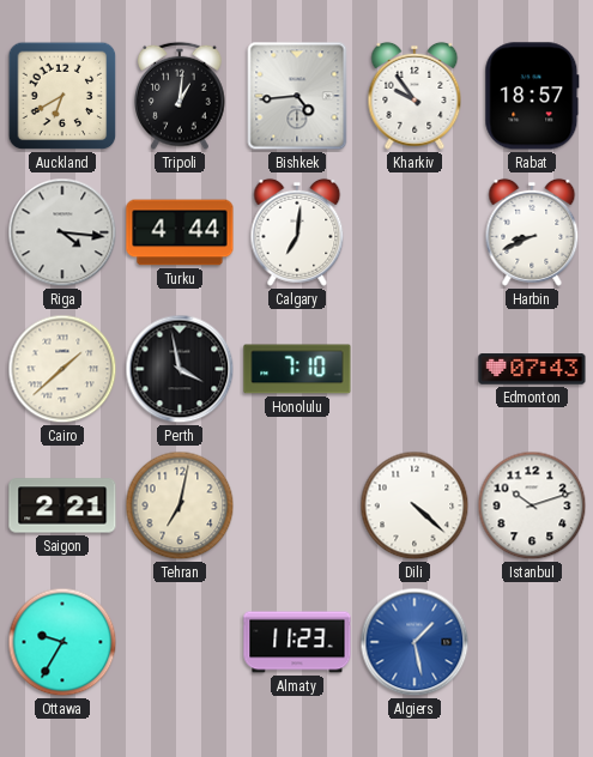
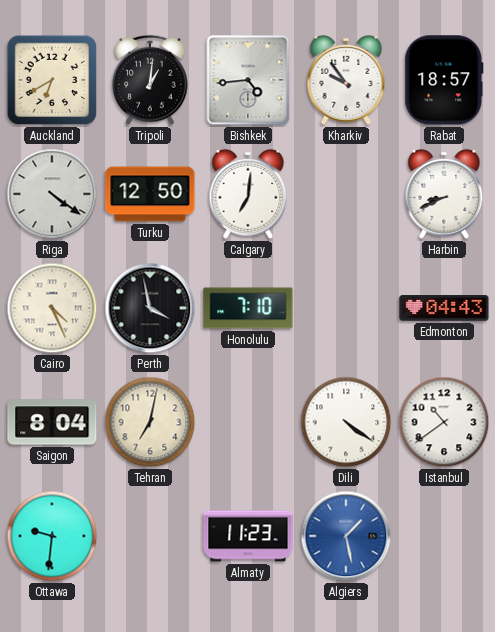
Riga: 4:16 -> 4:21 (52, 194)
Turku: 4:44 -> 12:50 (150, 194)
Cairo: 1:38 -> 4:26 (52, 308)
Edmonton: 07:43 -> 04:43 (444, 308)
Saigon: 2:21 -> 8:04 (52, 422)
Dili: 4:22 -> 4:21 (346, 422)
Istanbul: 10:12 -> 10:39 (444, 422)
Ottawa: 9:35 -> 9:31 (52, 536)
